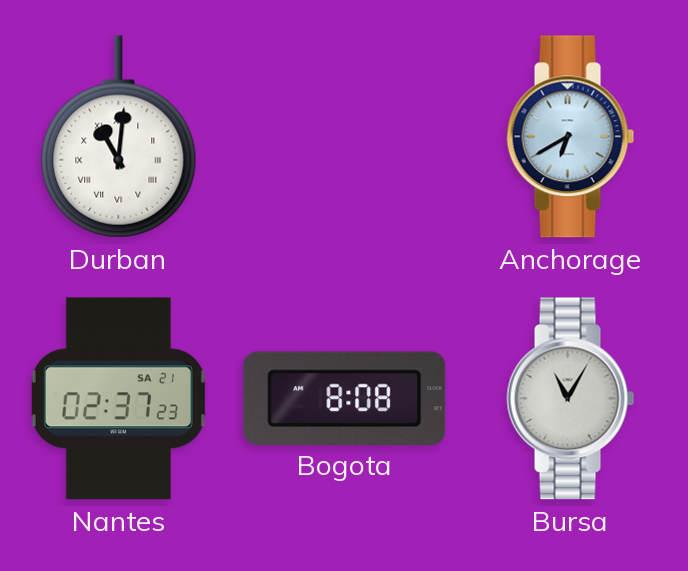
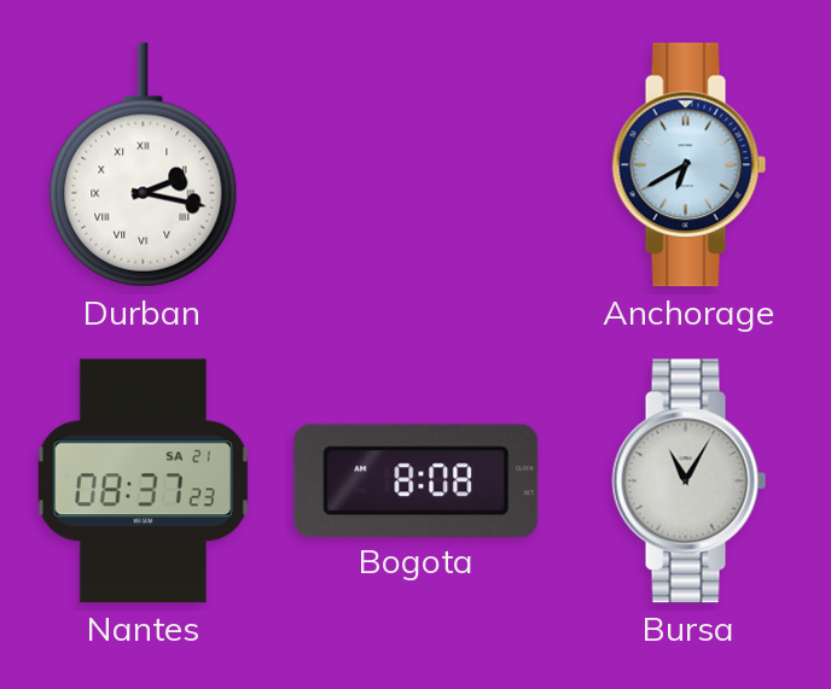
Durban: 11:01 -> 2:17 (144, 165)
Nantes: 02:37 -> 08:37 (143, 481)
